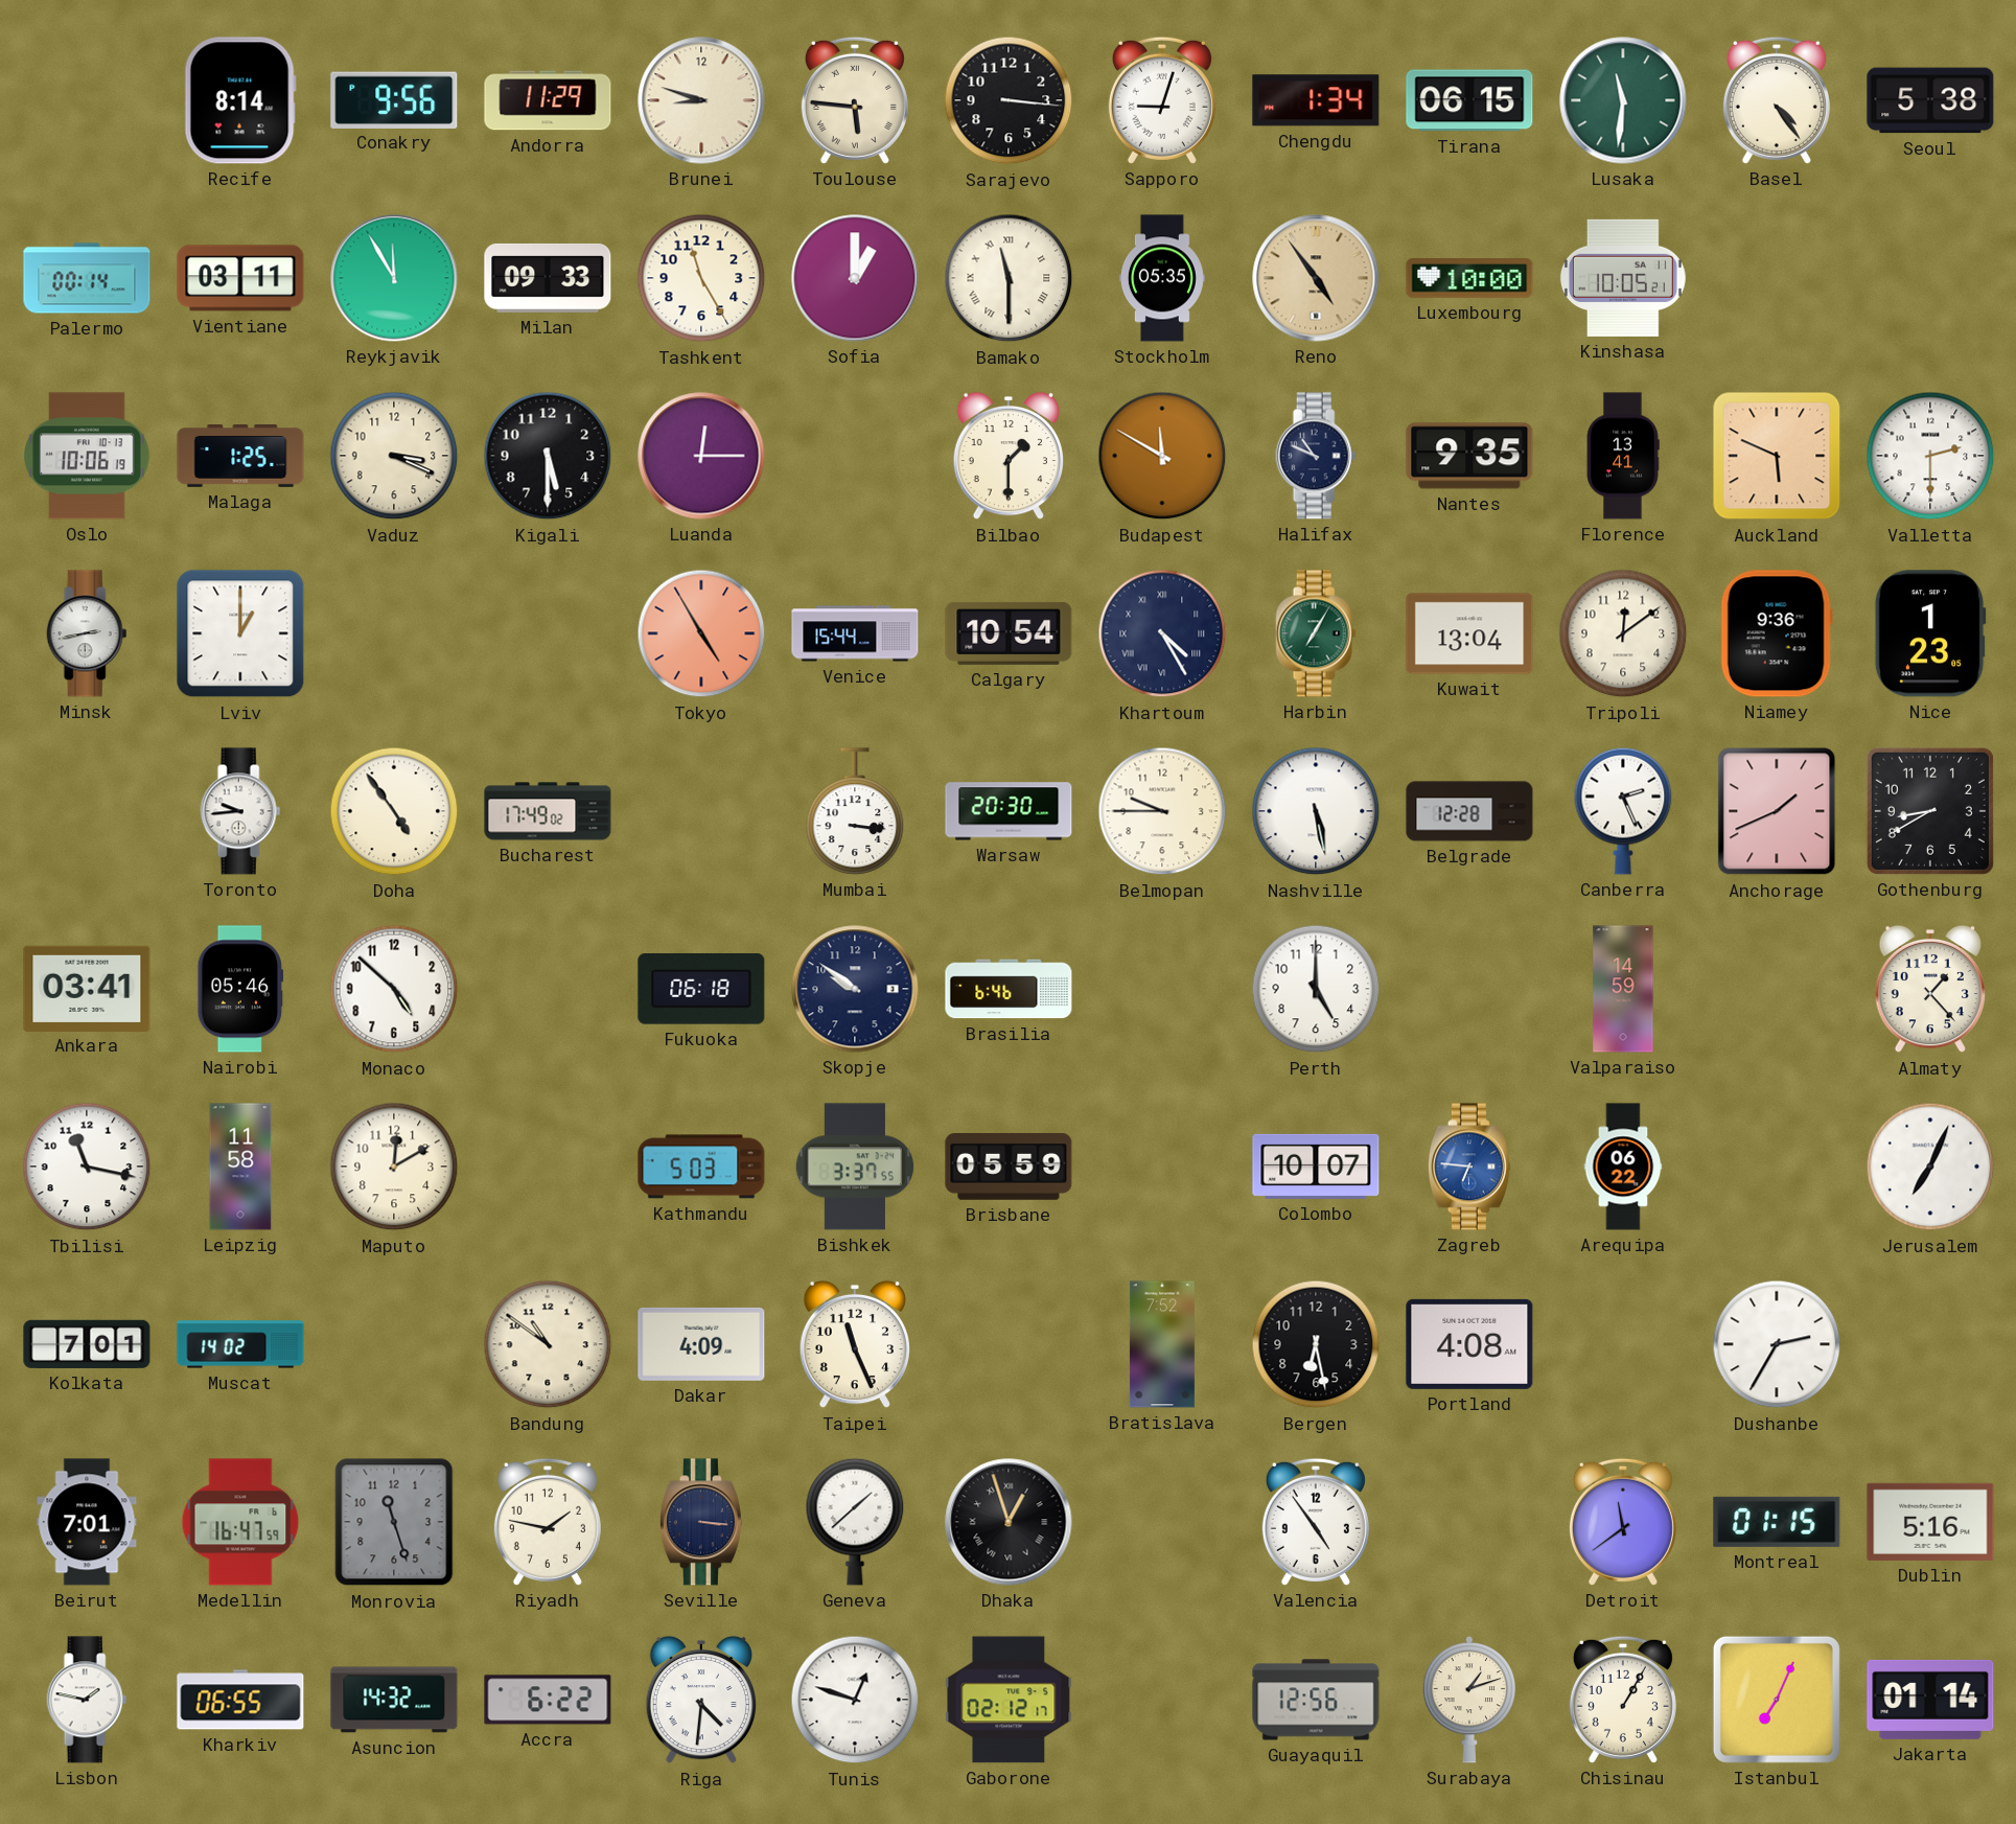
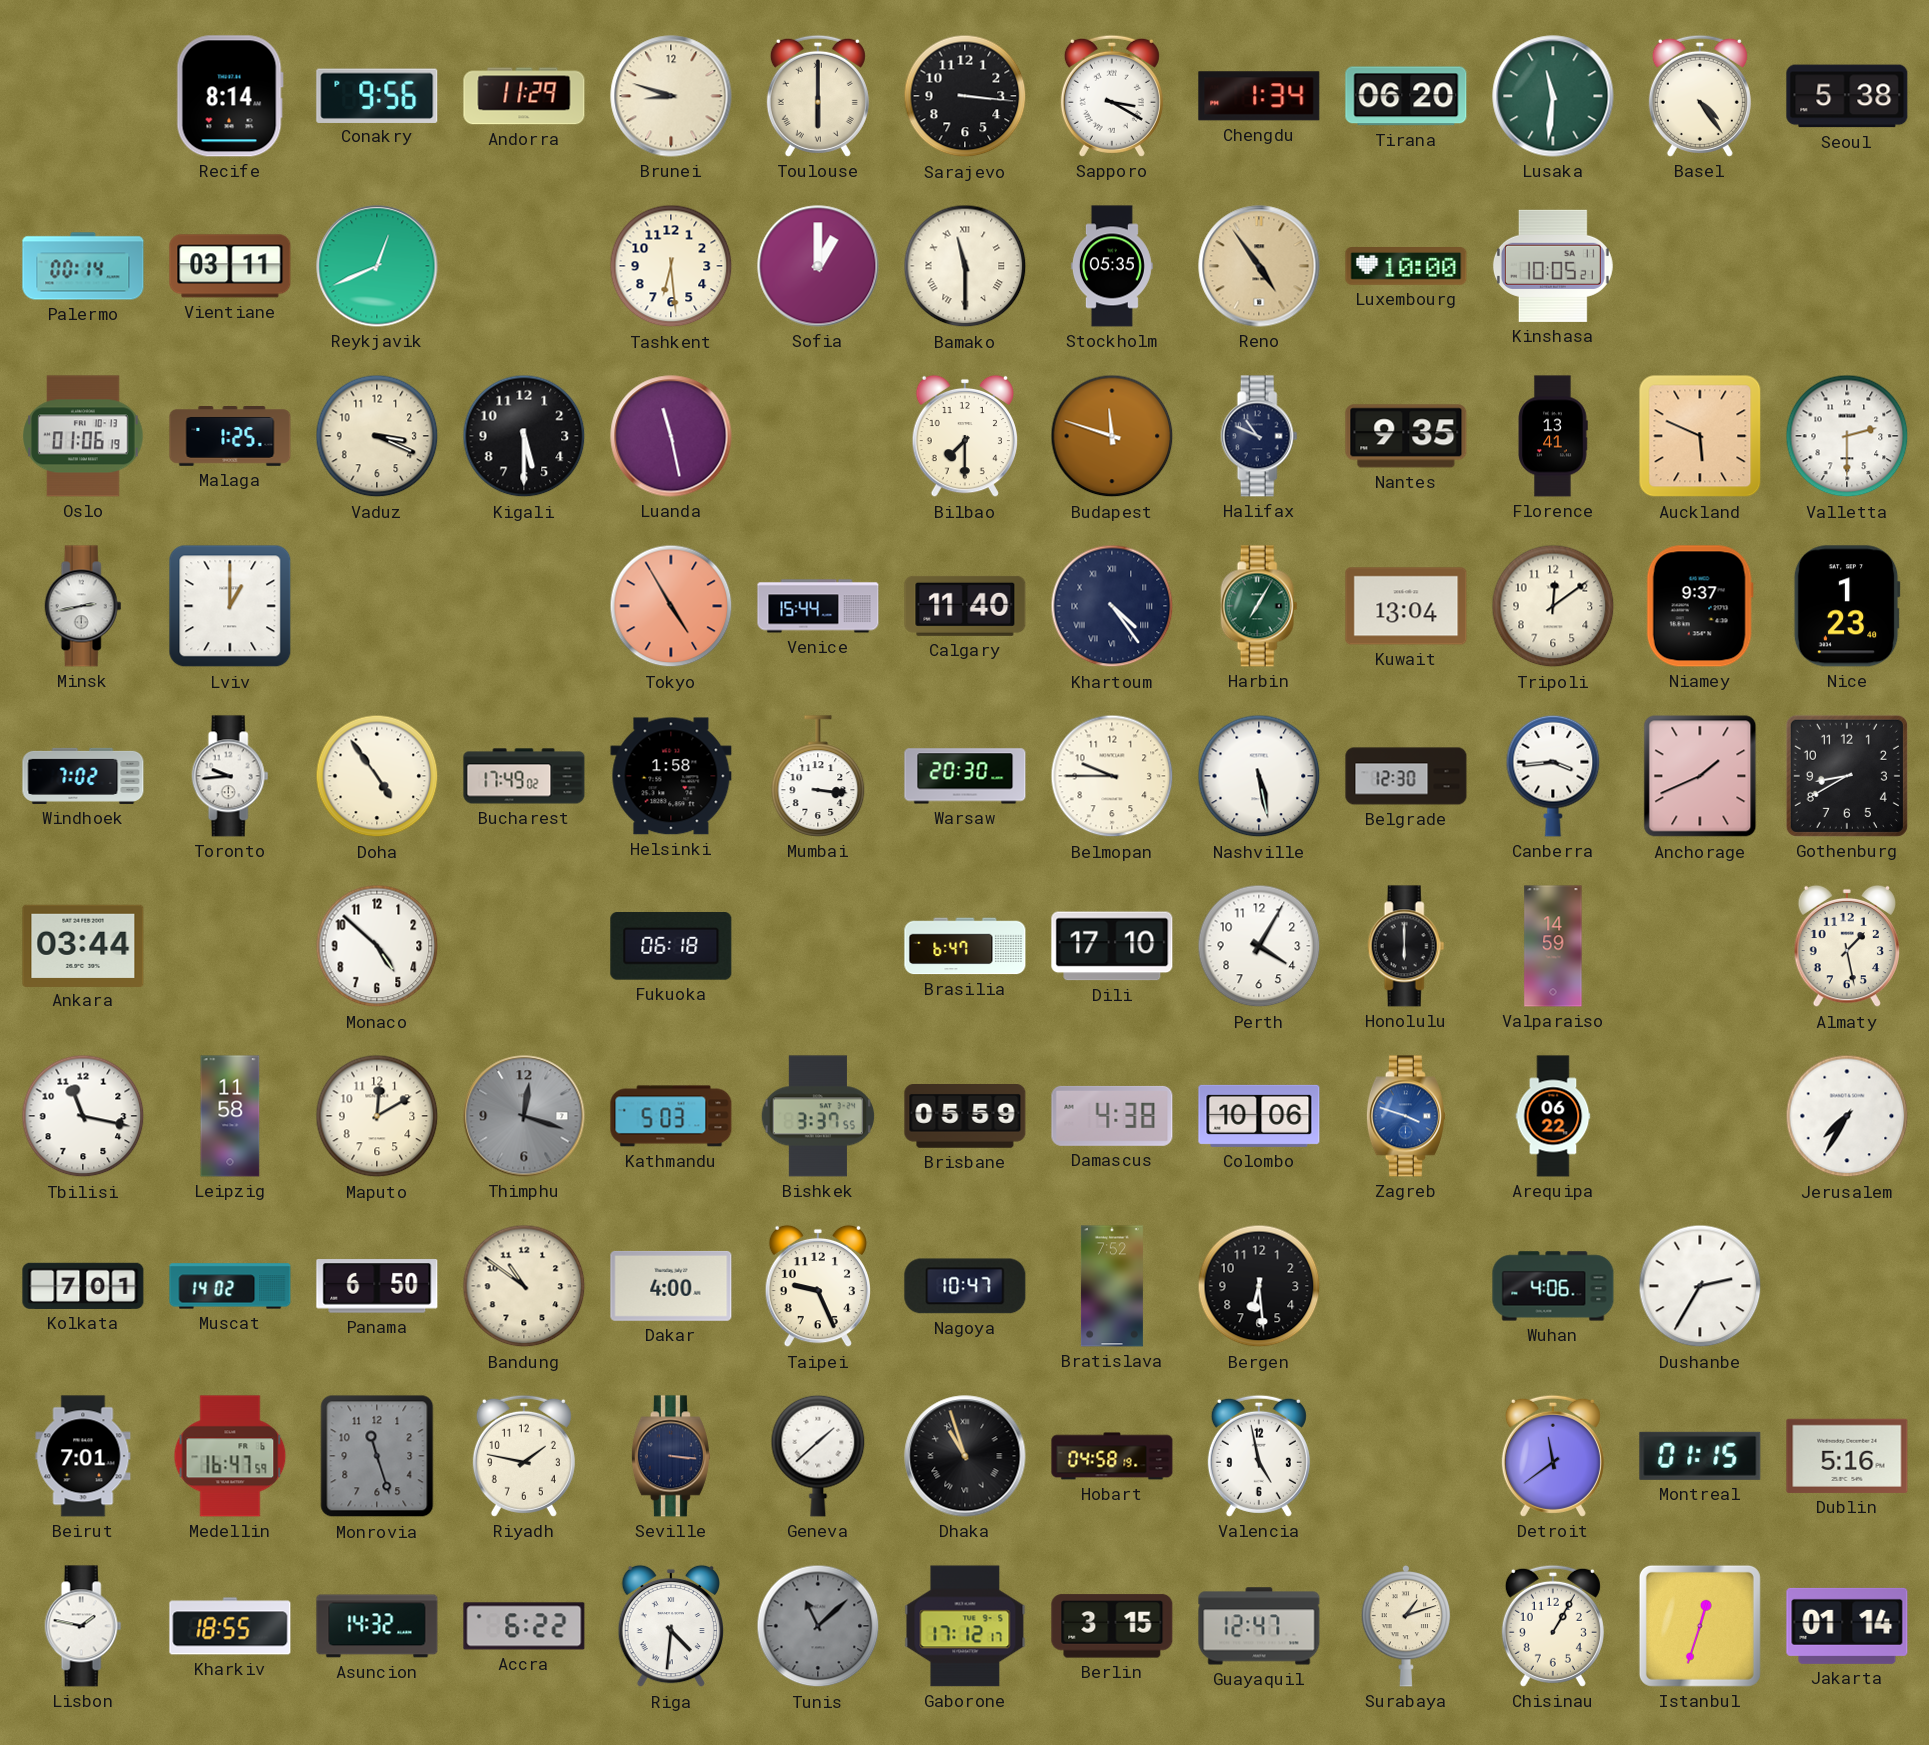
Toulouse: 5:46 -> 6:00 (818, 96)
Sapporo: 9:03 -> 3:20 (1112, 96)
Tirana: 06:15 -> 06:20 (1406, 96)
Reykjavik: 11:55 -> 12:41 (377, 266)
Milan: 09:33 -> none (548, 278)
Tashkent: 11:25 -> 6:29 (671, 266)
Oslo: 10:06 -> 01:06 (83, 436)
Luanda: 12:15 -> 11:28 (671, 436)
Bilbao: 1:30 -> 7:30 (964, 436)
Budapest: 11:50 -> 11:48 (1112, 436)
Calgary: 10:54 -> 11:40 (965, 606)
Khartoum: 4:25 -> 4:24 (1112, 606)
Niamey: 9:36 -> 9:37 (1700, 606)
Nice: 1:23:05 -> 1:23:40 (1847, 606)
Windhoek: none -> 7:02 (83, 776)
Helsinki: none -> 1:58 (671, 776)
Belgrade: 12:28 -> 12:30 (1406, 776)
Canberra: 2:26 -> 3:44 (1553, 776)
Ankara: 03:41 -> 03:44 (83, 945)
Nairobi: 05:46 -> none (240, 989)
Skopje: 9:51 -> none (855, 989)
Brasilia: 6:46 -> 6:47 (965, 946)
Dili: none -> 17:10 (1112, 946)
Perth: 5:00 -> 4:05 (1259, 946)
Honolulu: none -> 6:00 (1406, 946)
Almaty: 1:23 -> 1:28 (1846, 946)
Thimphu: none -> 12:18 (524, 1116)
Damascus: none -> 4:38 (1112, 1116)
Colombo: 10:07 -> 10:06 (1259, 1116)
Zagreb: 6:46 -> 3:48 (1406, 1116)
Jerusalem: 7:04 -> 7:35 (1847, 1116)
Panama: none -> 6:50 (377, 1286)
Dakar: 4:09 -> 4:00 (671, 1286)
Taipei: 11:26 -> 9:26 (817, 1286)
Nagoya: none -> 10:47 (965, 1286)
Bergen: 6:28 -> 6:29 (1259, 1286)
Portland: 4:08 -> none (1469, 1344)
Wuhan: none -> 4:06 (1553, 1286)
Dhaka: 12:57 -> 10:57 (965, 1456)
Hobart: none -> 04:58 (1112, 1456)
Valencia: 4:54 -> 4:58 (1259, 1456)
Kharkiv: 06:55 -> 18:55 (230, 1626)
Tunis: 12:48 -> 11:08 (818, 1626)
Tunis dial: white -> grey (818, 1626)
Gaborone: 02:12 -> 17:12 (965, 1626)
Berlin: none -> 3:15 (1112, 1626)
Guayaquil: 12:56 -> 12:47 (1259, 1626)
Istanbul: 7:04 -> 12:33 (1700, 1626)
